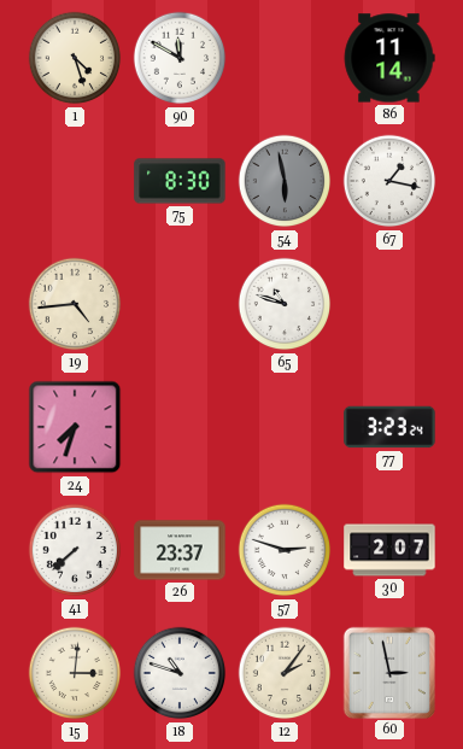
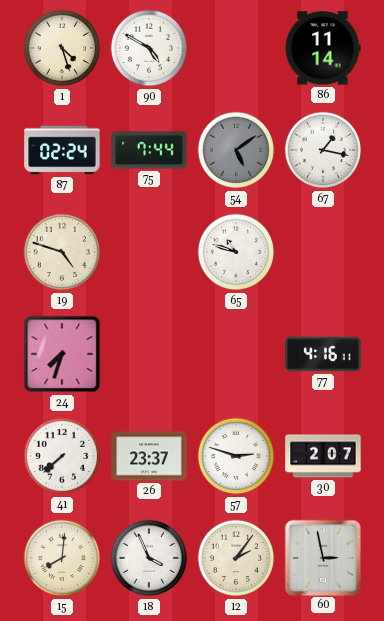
90: 11:50 -> 4:50 (149, 48)
87: none -> 02:24 (62, 150)
75: 8:30 -> 7:44 (149, 150)
54: 5:58 -> 5:09 (236, 150)
19: 4:44 -> 4:48 (62, 252)
77: 3:23 -> 4:16 (323, 354)
15: 3:01 -> 8:01 (62, 558)
18: 10:48 -> 3:56 (149, 558)
